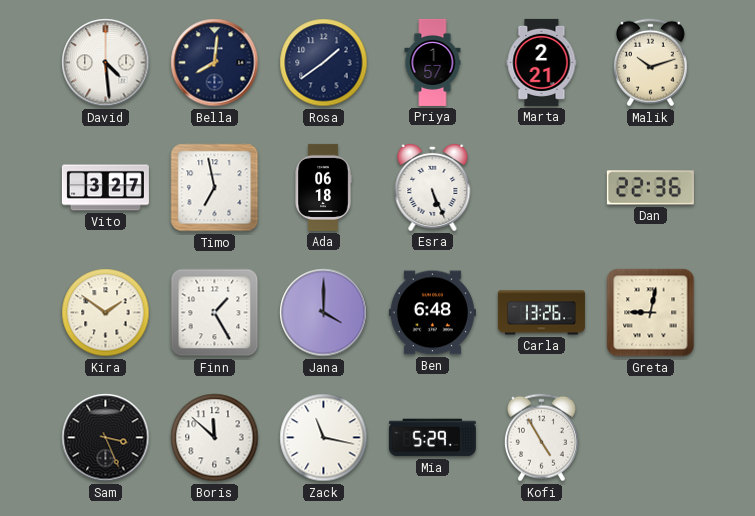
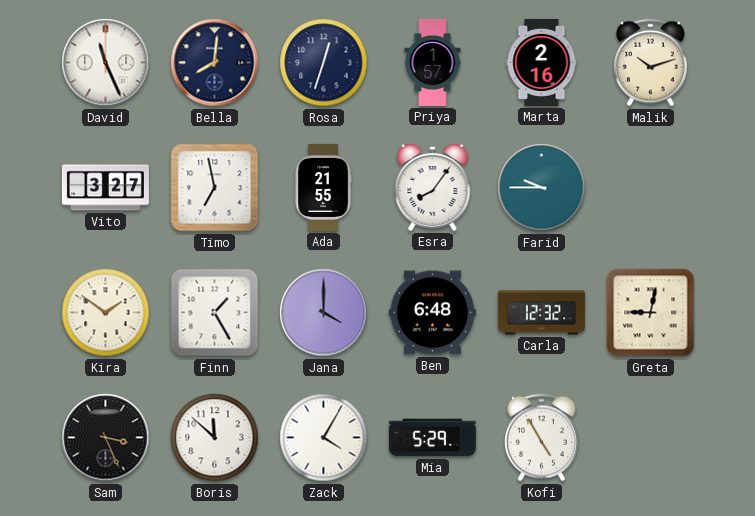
David: 4:29 -> 11:26 (106, 63)
Rosa: 1:39 -> 12:33 (324, 63)
Marta: 2:21 -> 2:16 (542, 62)
Ada: 06:18 -> 21:55 (323, 187)
Esra: 5:26 -> 8:06 (433, 187)
Farid: none -> 9:45 (542, 188)
Dan: 22:36 -> none (650, 188)
Carla: 13:26 -> 12:32 (541, 313)
Zack: 11:17 -> 4:05 (324, 438)
